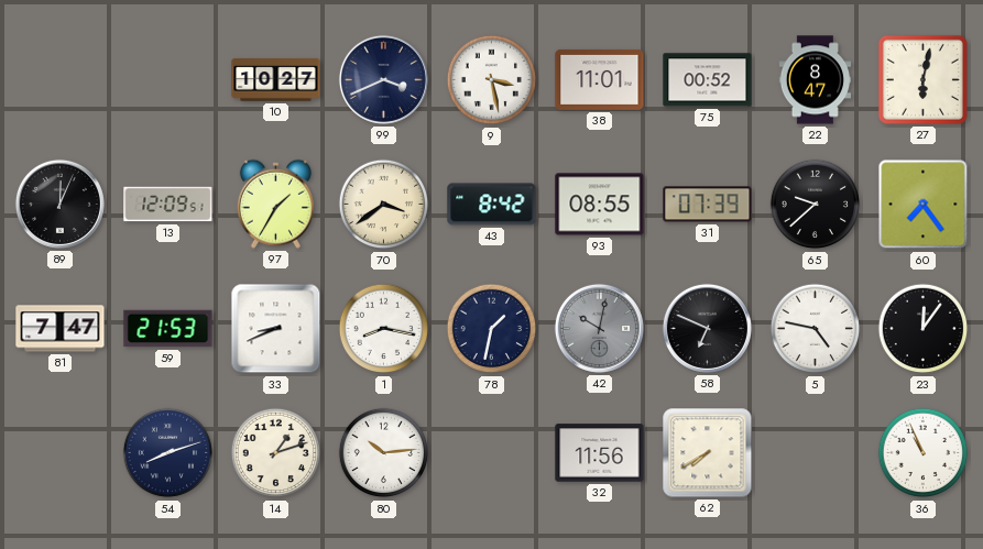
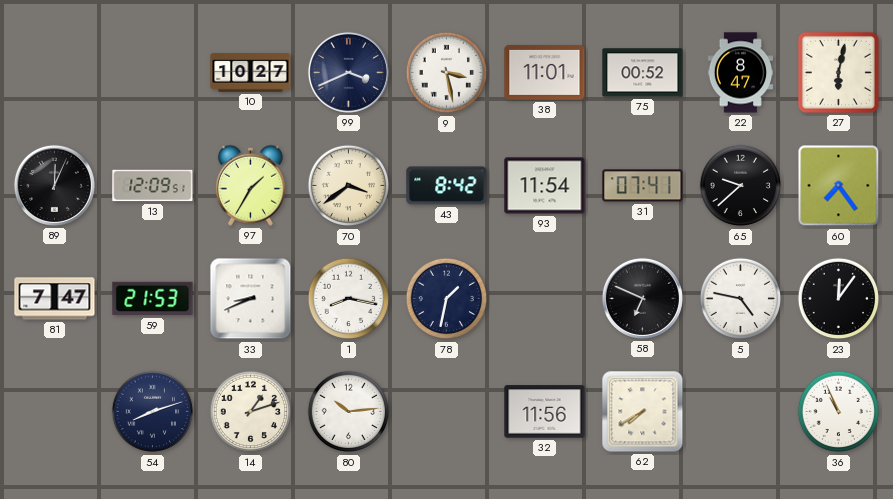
93: 08:55 -> 11:54 (545, 186)
31: 07:39 -> 07:41 (643, 186)
42: 10:02 -> none (599, 328)
